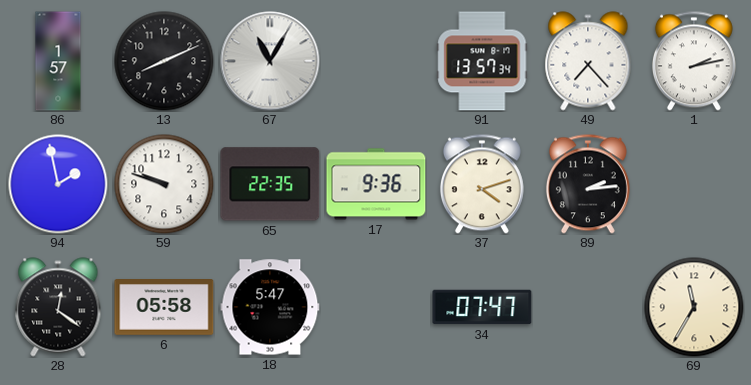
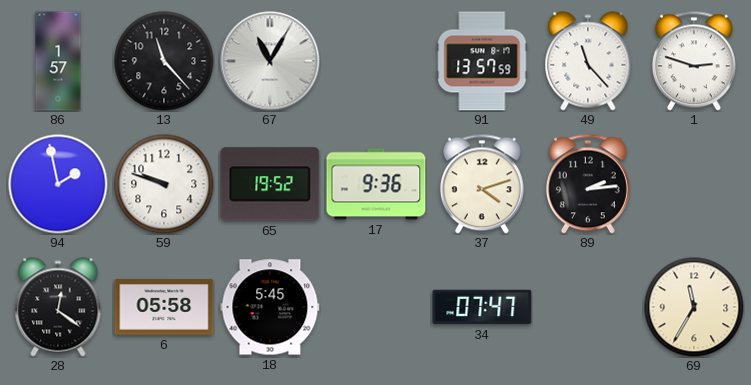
13: 8:11 -> 11:23 (164, 61)
91: 13:57:34 -> 13:57:59 (482, 61)
49: 7:23 -> 11:23 (588, 61)
1: 2:13 -> 2:48 (694, 61)
65: 22:35 -> 19:52 (270, 184)
18: 5:47 -> 5:45 (270, 307)
